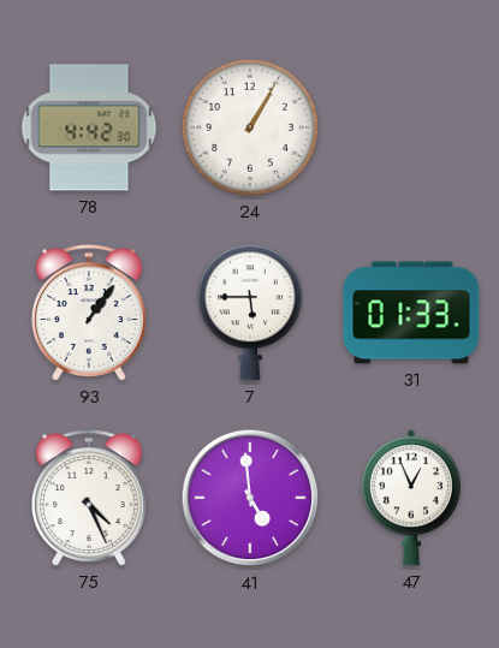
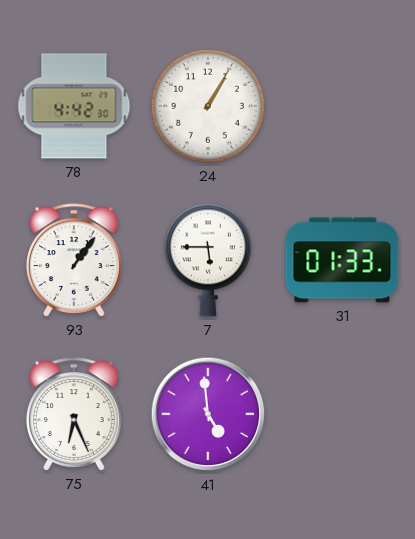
75: 4:26 -> 6:26 (75, 414)
47: 12:56 -> none (411, 498)
